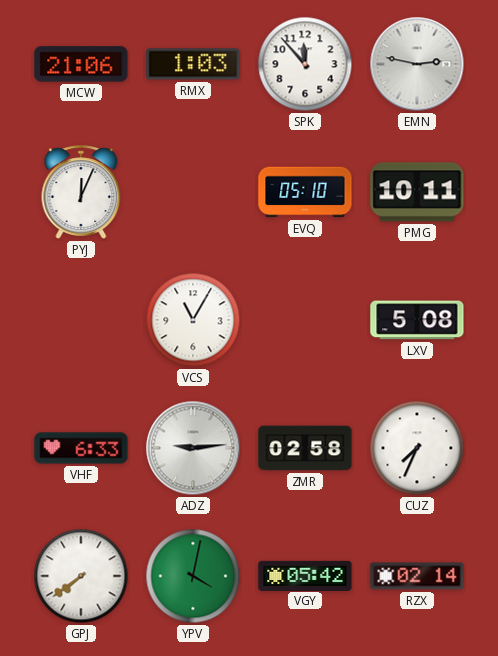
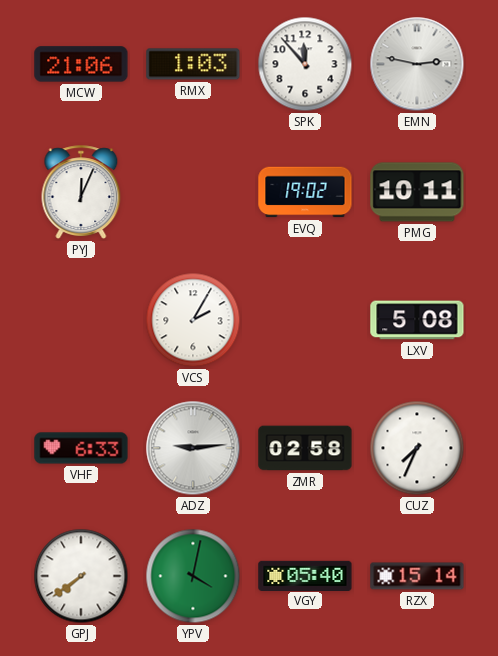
EVQ: 05:10 -> 19:02 (305, 192)
VCS: 11:05 -> 2:05 (193, 320)
VGY: 05:42 -> 05:40 (305, 575)
RZX: 02:14 -> 15:14 (417, 576)
